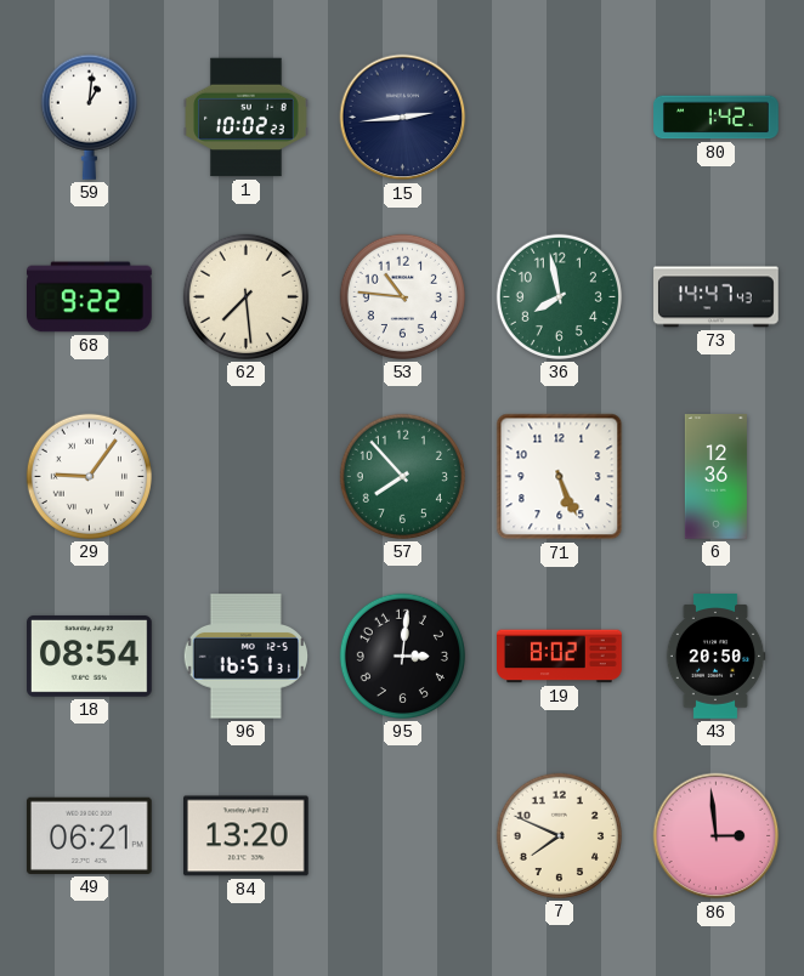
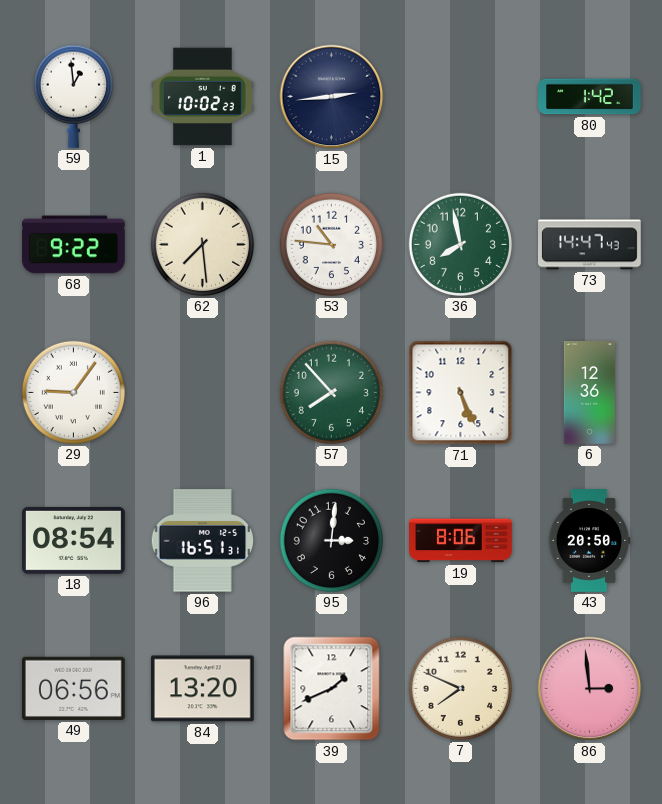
59: 1:01 -> 12:59 (73, 96)
19: 8:02 -> 8:06 (461, 541)
49: 06:21 -> 06:56 (73, 688)
39: none -> 1:41 (332, 689)
